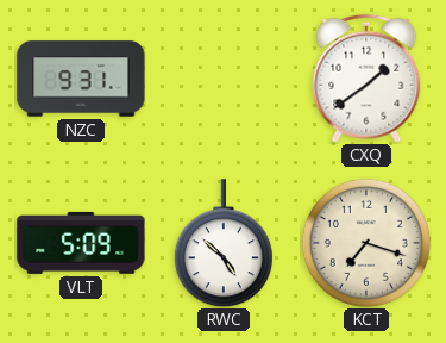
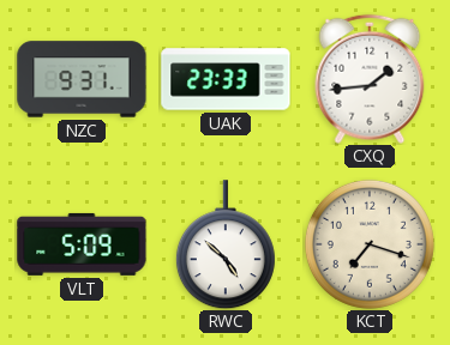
UAK: none -> 23:33 (226, 79)
CXQ: 1:39 -> 1:44 (370, 79)
